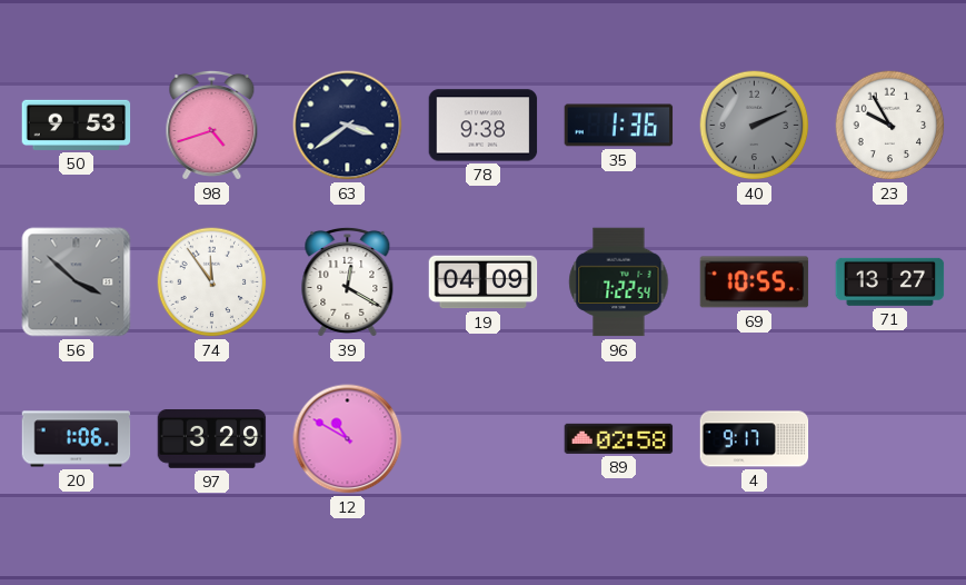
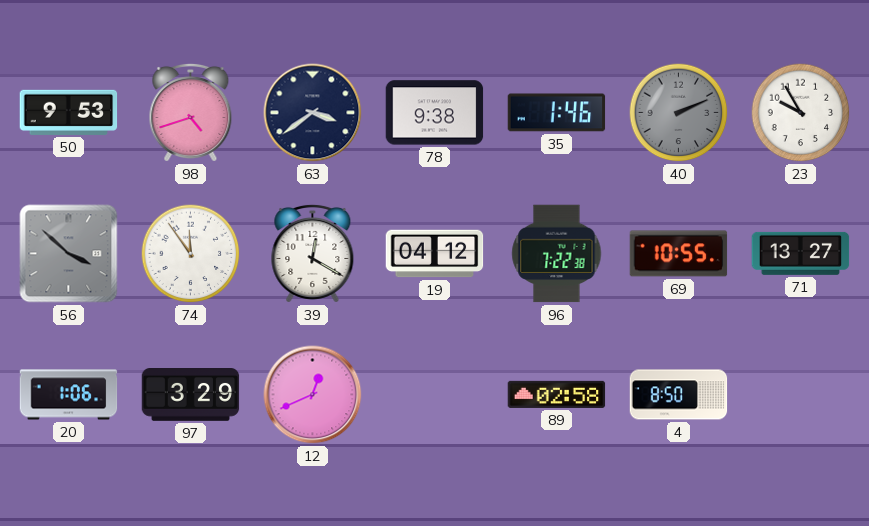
35: 1:36 -> 1:46 (557, 113)
19: 04:09 -> 04:12 (435, 254)
96: 7:22:54 -> 7:22:38 (557, 254)
12: 10:50 -> 12:41 (313, 395)
4: 9:17 -> 8:50 (679, 395)
